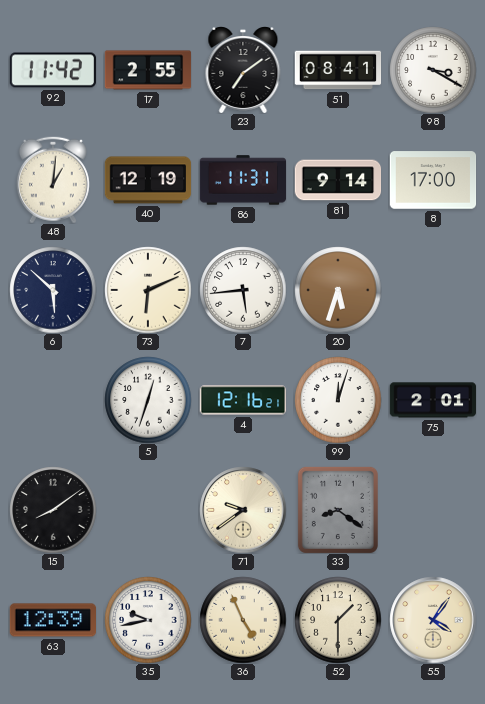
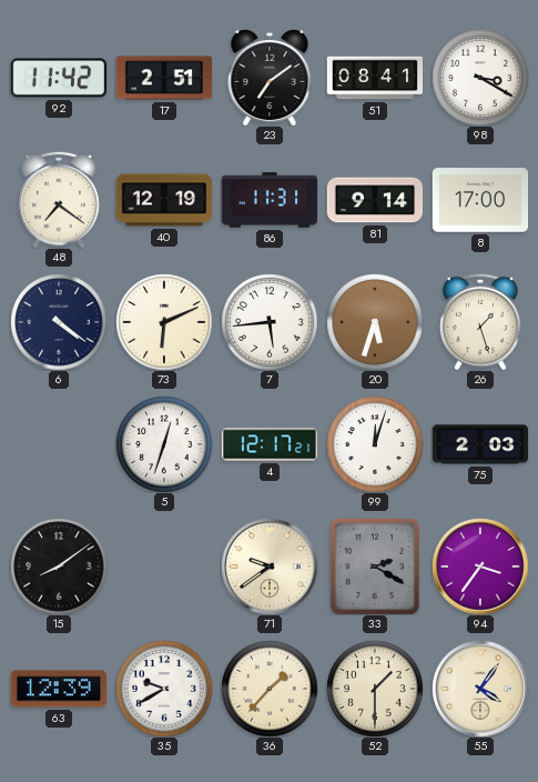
17: 2:55 -> 2:51 (164, 78)
48: 1:01 -> 7:21 (59, 200)
6: 5:52 -> 4:21 (59, 322)
26: none -> 1:27 (480, 322)
4: 12:16 -> 12:17 (270, 444)
75: 2:01 -> 2:03 (480, 444)
33: 8:21 -> 2:20 (375, 567)
94: none -> 3:36 (480, 567)
35: 9:43 -> 9:40 (164, 689)
36: 4:56 -> 1:37 (270, 689)
